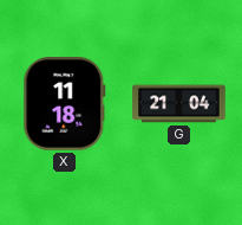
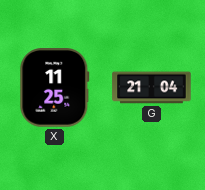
X: 11:18 -> 11:25 (55, 88)
